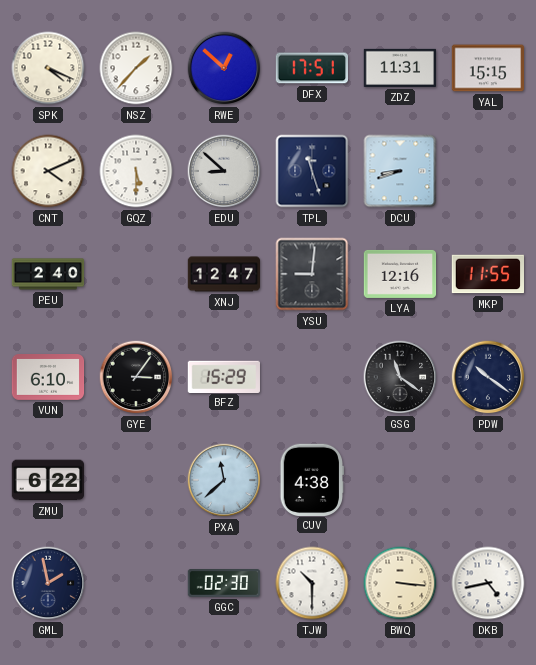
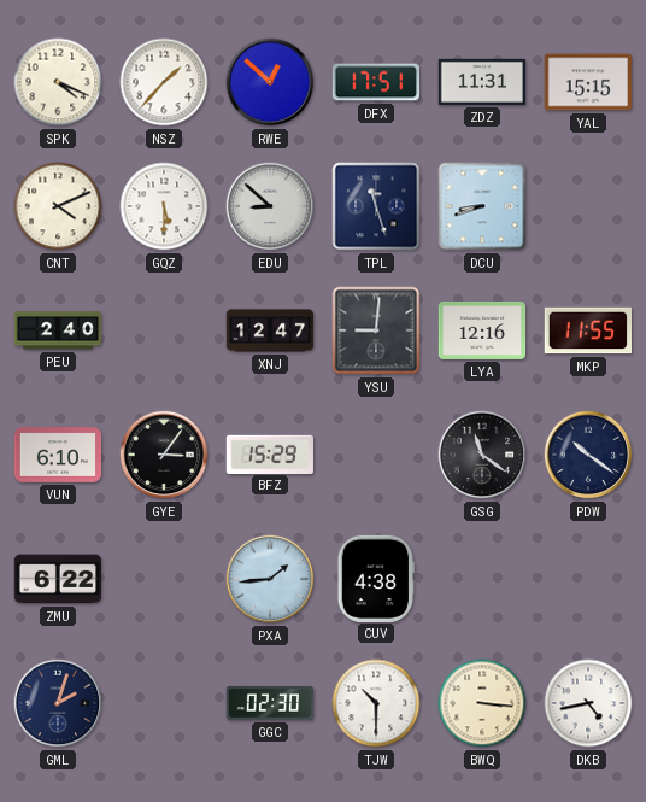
PXA: 11:38 -> 1:44 (270, 579)
GML: 1:58 -> 2:03 (58, 703)
